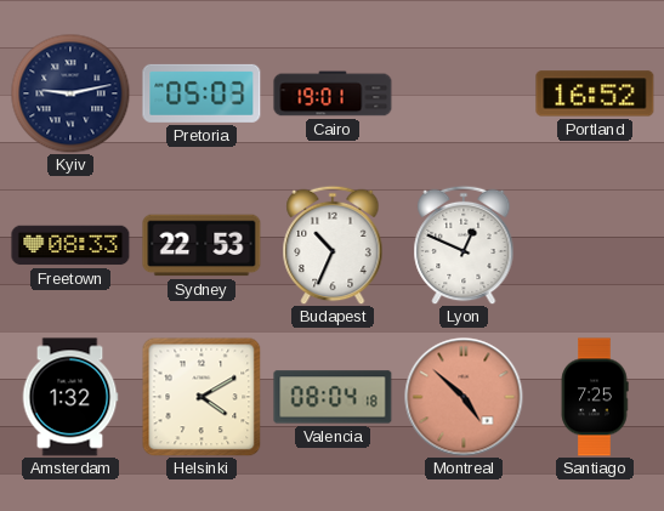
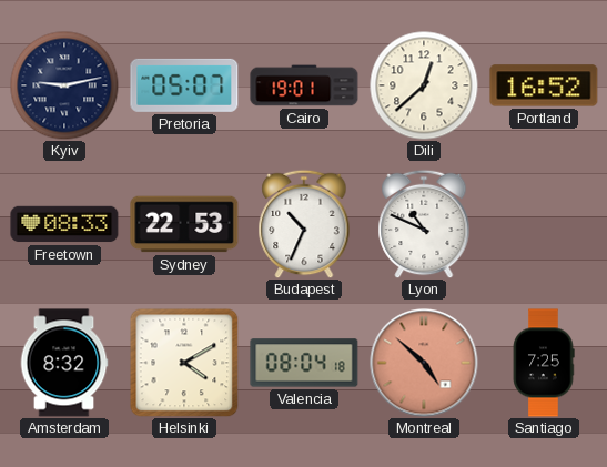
Pretoria: 05:03 -> 05:07 (184, 85)
Dili: none -> 12:38 (424, 85)
Lyon: 12:49 -> 10:49 (424, 224)
Amsterdam: 1:32 -> 8:32 (64, 363)
